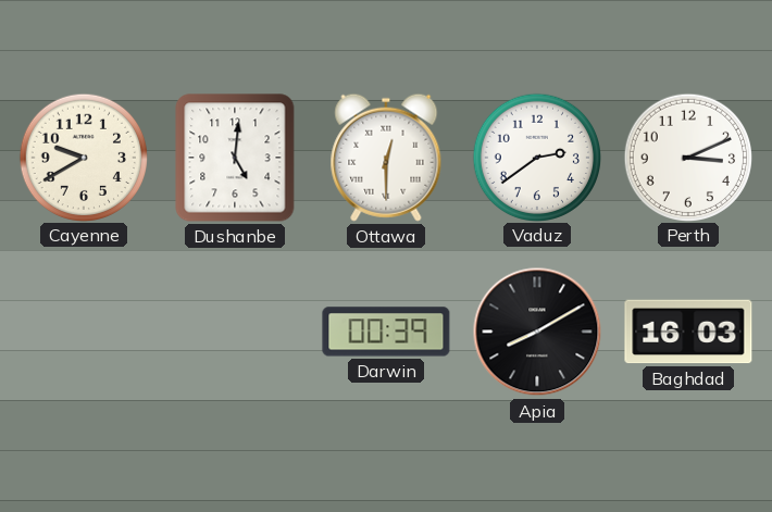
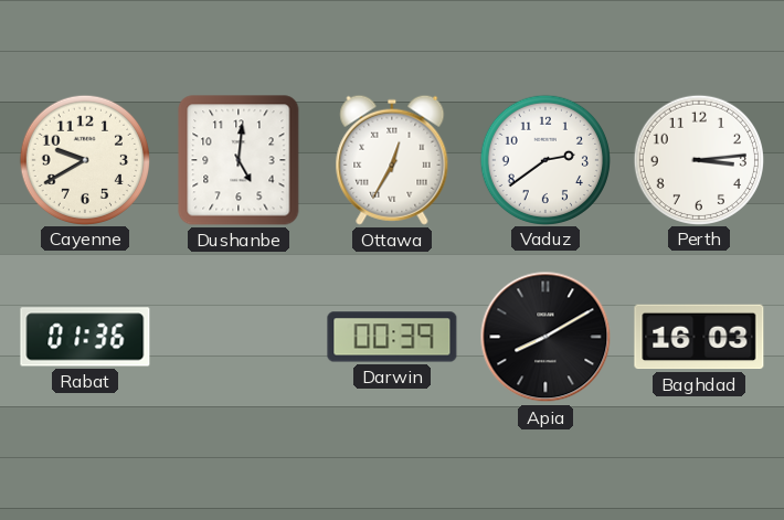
Ottawa: 12:30 -> 12:35 (392, 160)
Perth: 3:11 -> 3:14 (698, 159)
Rabat: none -> 01:36 (85, 337)
